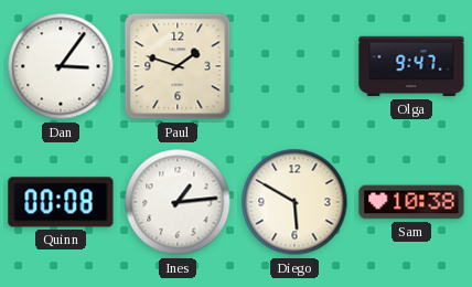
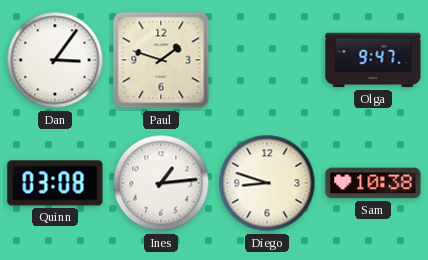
Quinn: 00:08 -> 03:08 (55, 183)
Diego: 5:50 -> 8:48 (267, 183)
